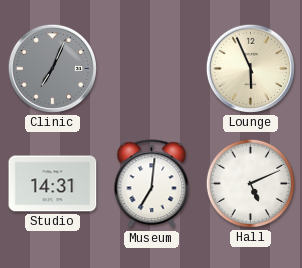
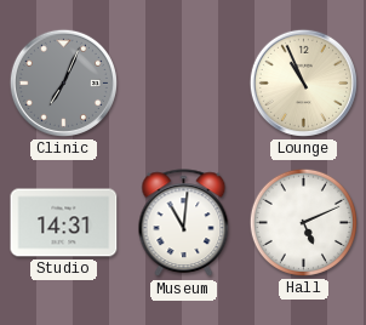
Lounge: 5:56 -> 10:56 (303, 82)
Museum: 7:01 -> 11:01 (184, 223)
